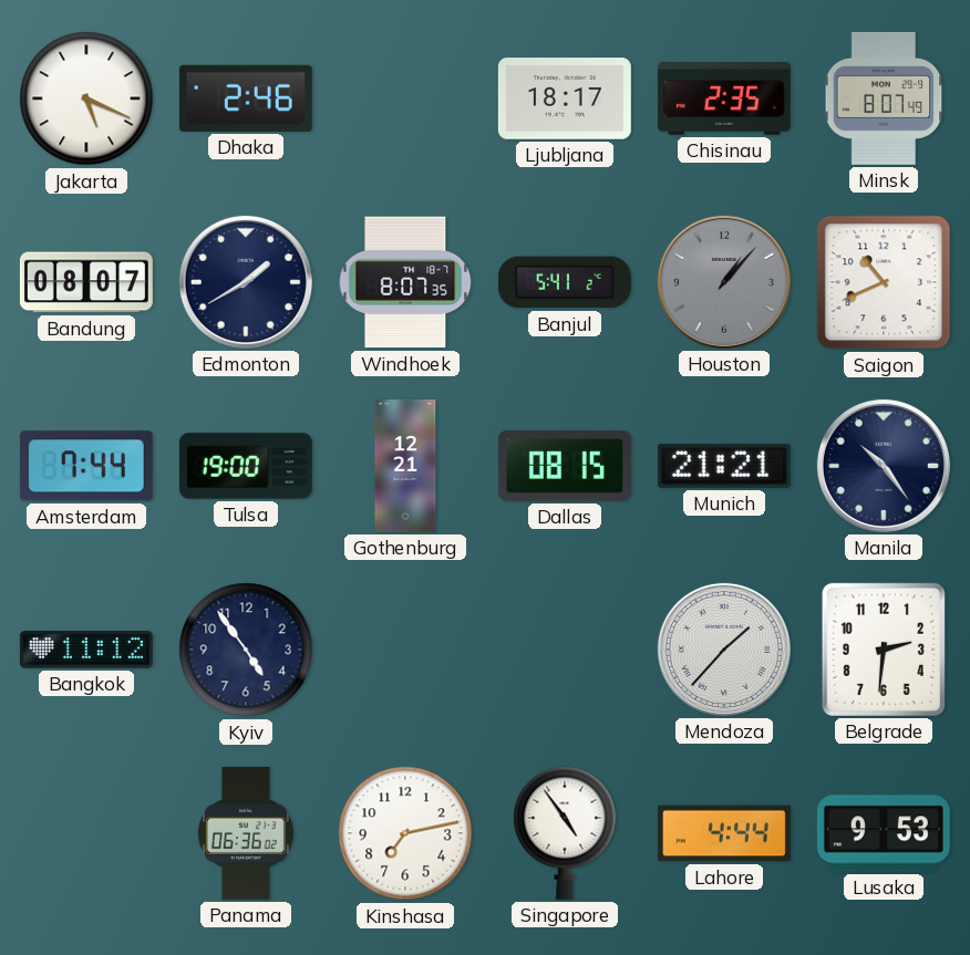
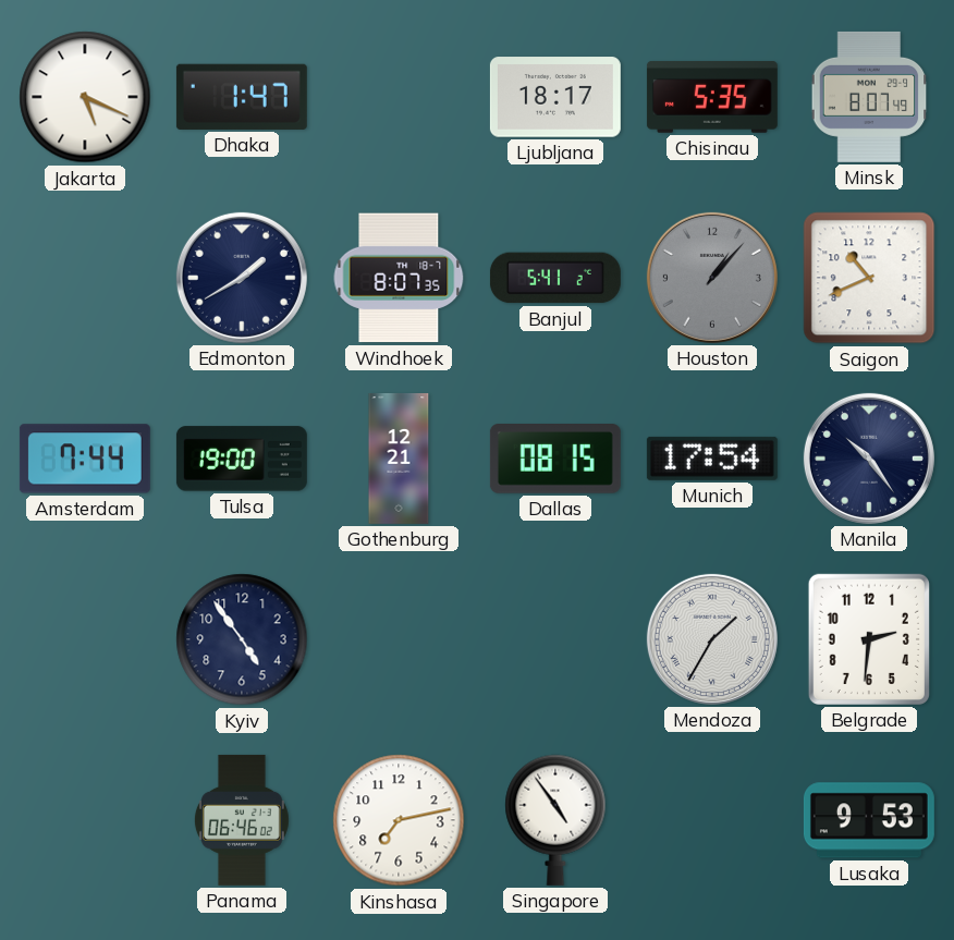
Dhaka: 2:46 -> 1:47 (242, 97)
Chisinau: 2:35 -> 5:35 (712, 98)
Bandung: 08:07 -> none (86, 282)
Munich: 21:21 -> 17:54 (712, 459)
Bangkok: 11:12 -> none (86, 650)
Mendoza: 1:37 -> 1:35 (712, 639)
Panama: 06:36 -> 06:46 (242, 820)
Lahore: 4:44 -> none (724, 833)
